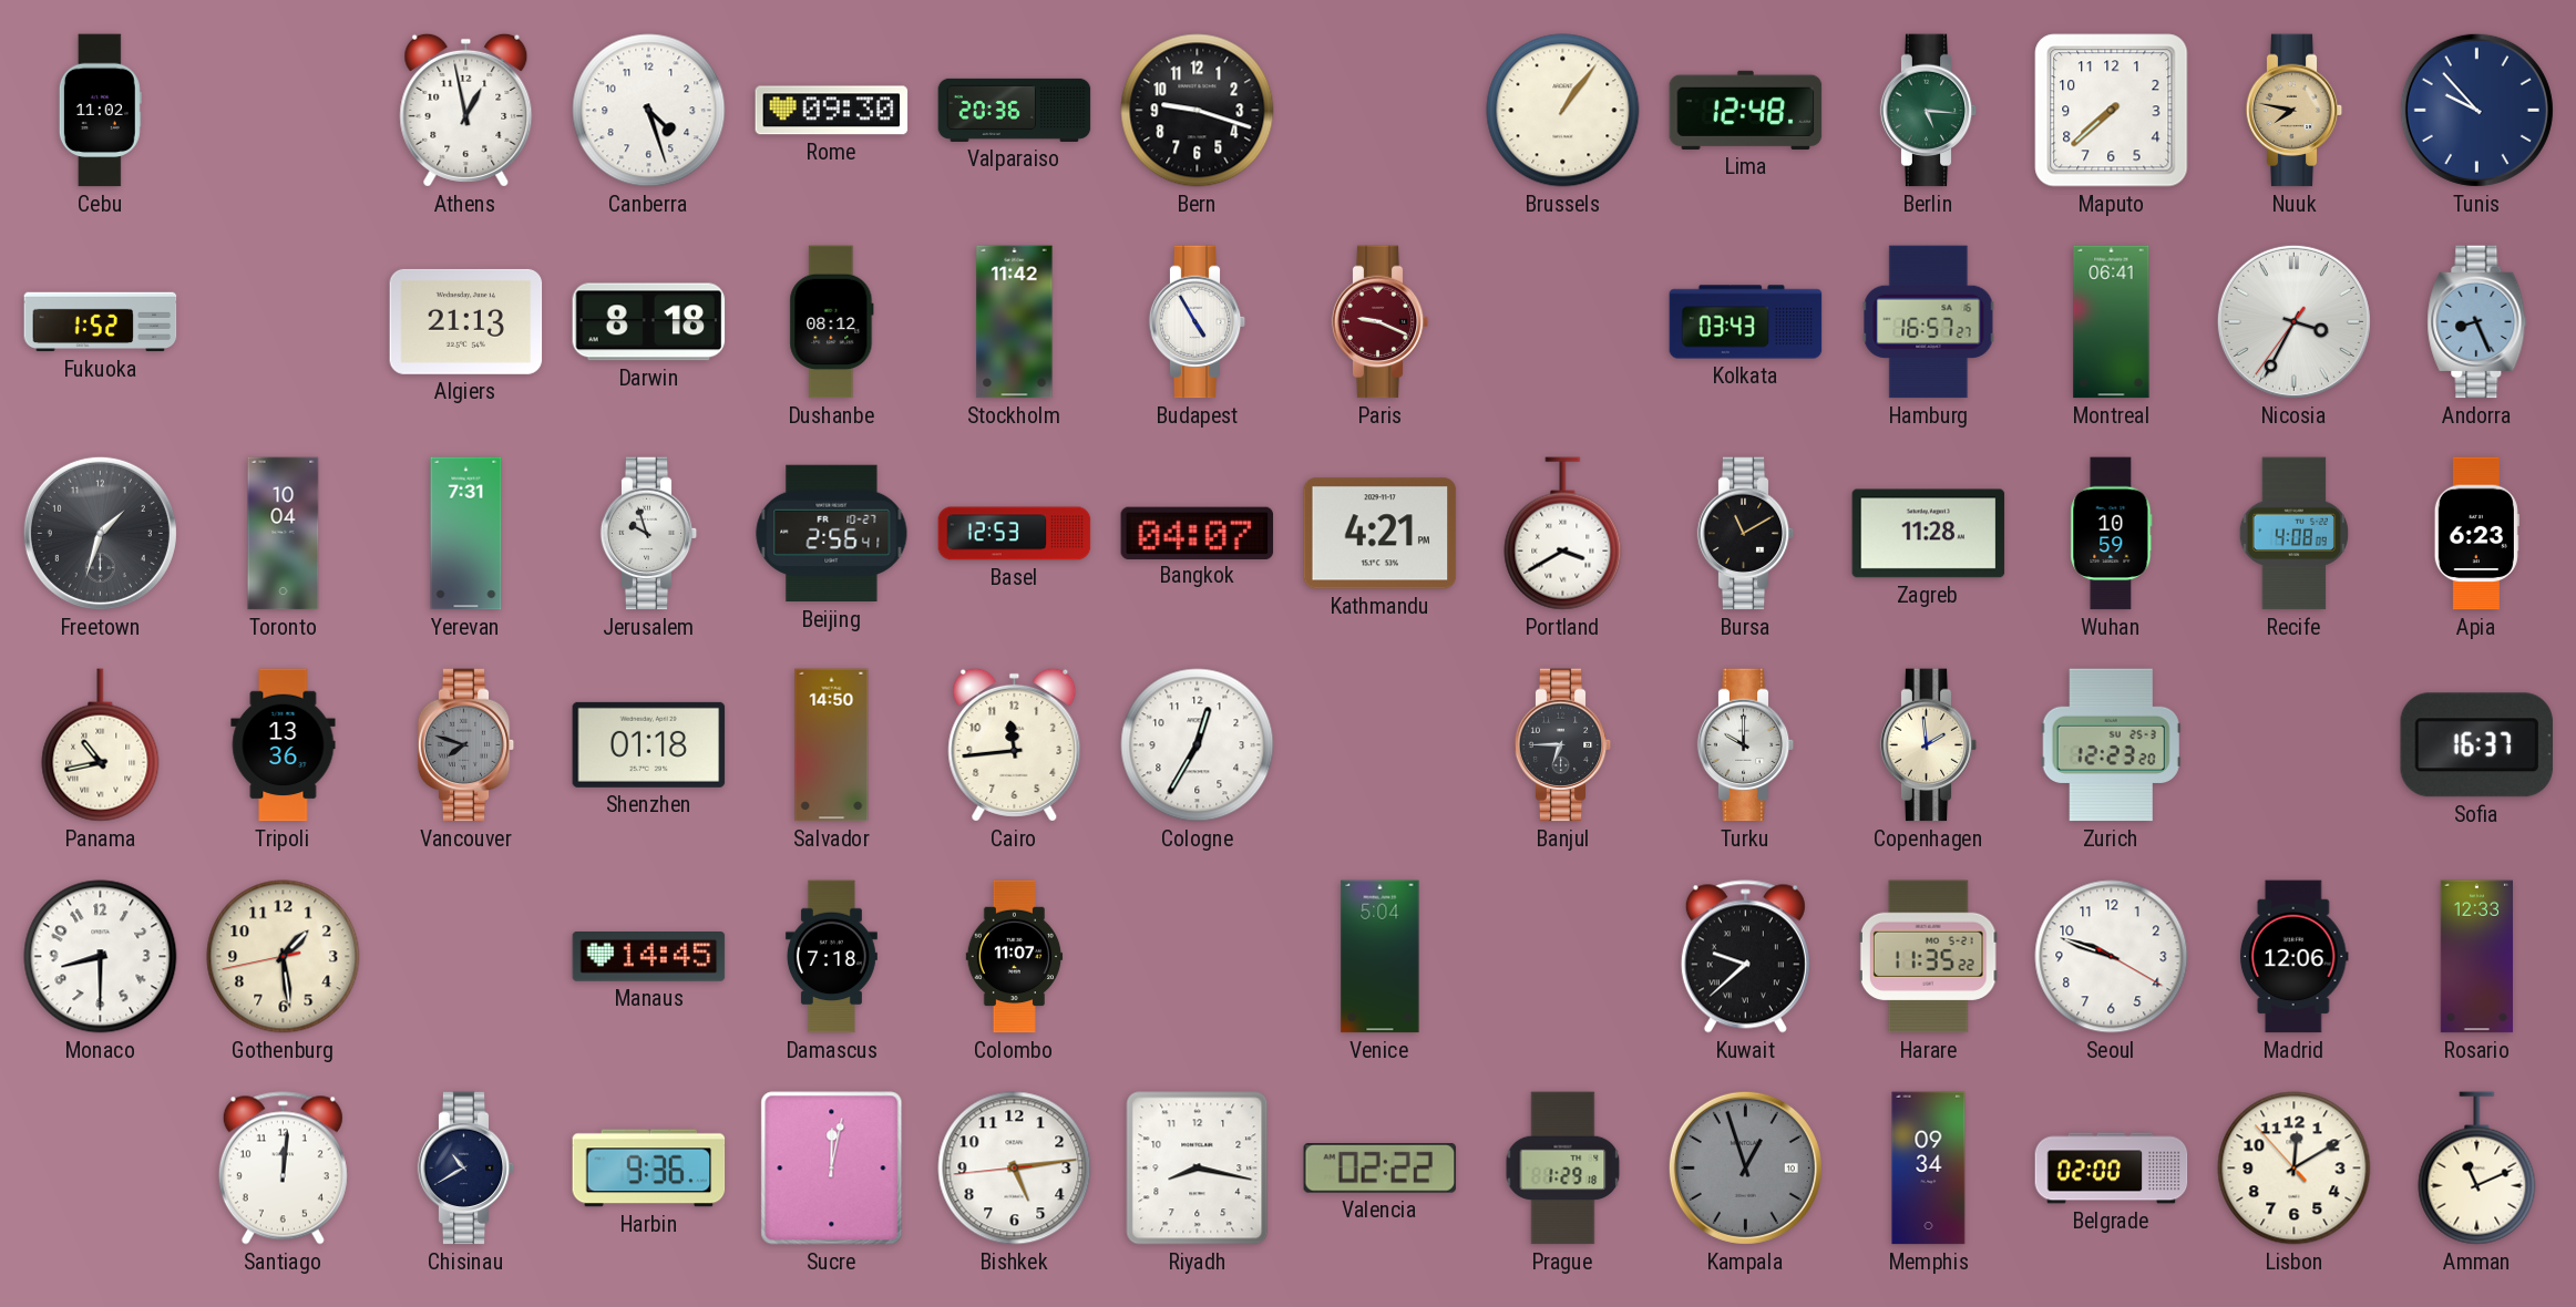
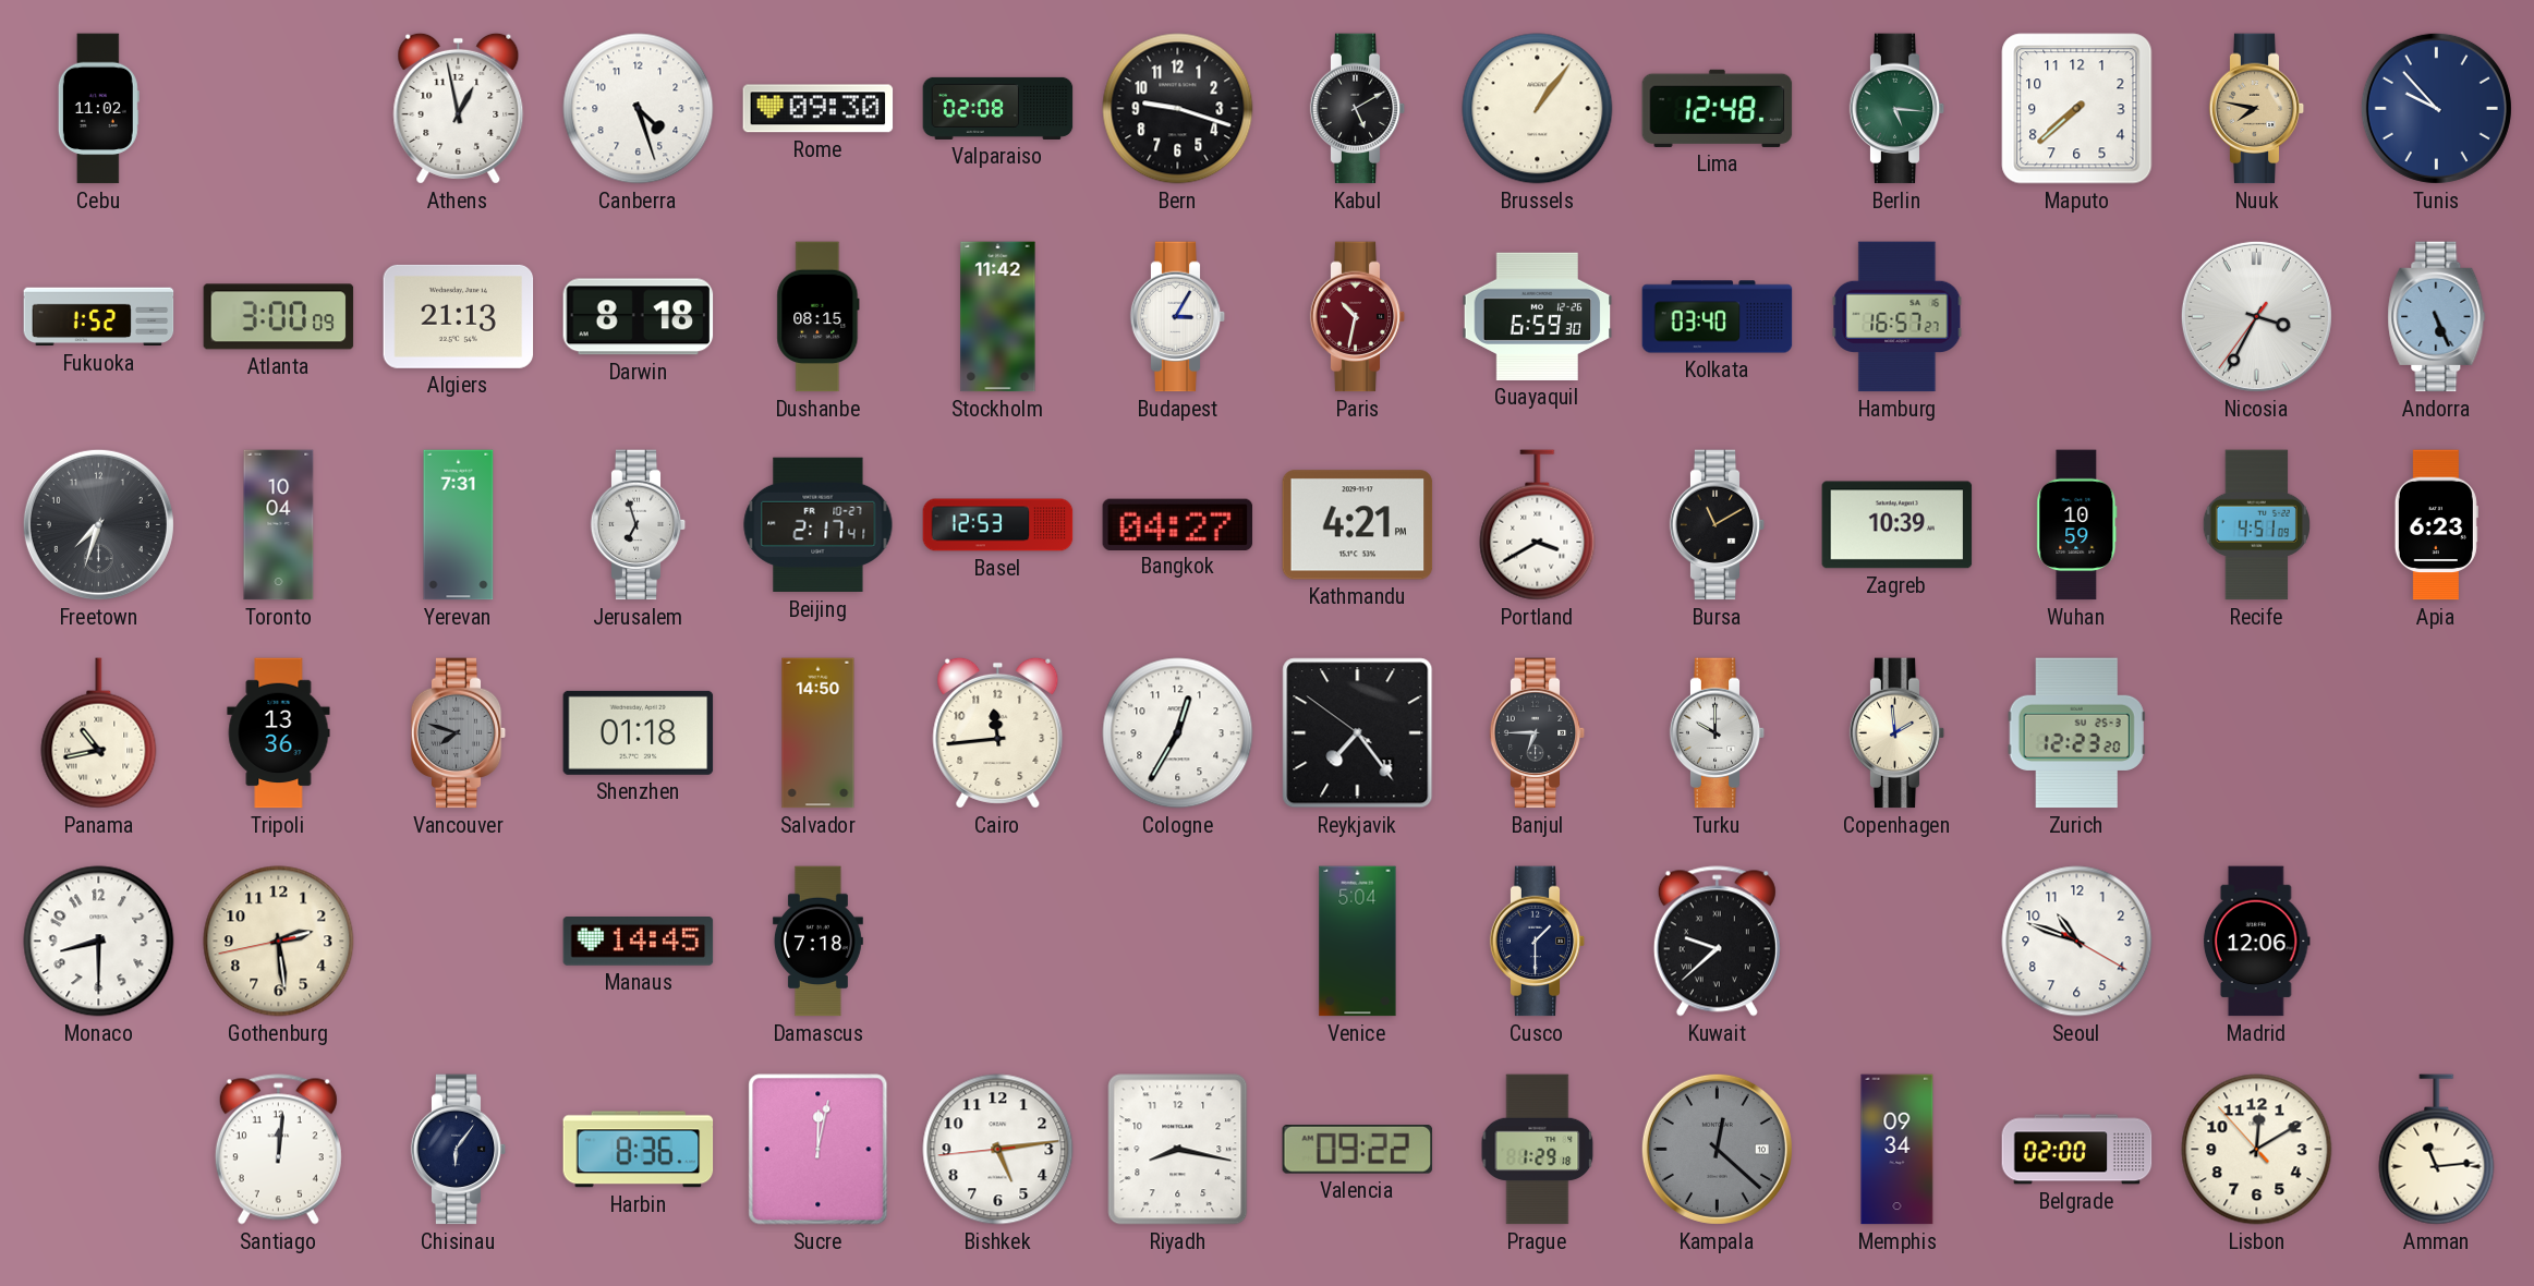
Valparaiso: 20:36 -> 02:08 (998, 108)
Kabul: none -> 5:10 (1358, 109)
Atlanta: none -> 3:00 (279, 317)
Dushanbe: 08:12 -> 08:15 (819, 317)
Budapest: 4:55 -> 3:05 (1178, 317)
Paris: 9:19 -> 10:32 (1358, 317)
Guayaquil: none -> 6:59 (1538, 316)
Kolkata: 03:43 -> 03:40 (1718, 317)
Montreal: 06:41 -> none (2112, 322)
Andorra: 8:26 -> 5:26 (2437, 317)
Freetown: 1:33 -> 7:33 (98, 524)
Jerusalem: 9:57 -> 6:57 (639, 525)
Beijing: 2:56 -> 2:17 (819, 525)
Bangkok: 04:07 -> 04:27 (1178, 524)
Zagreb: 11:28 -> 10:39 (1898, 525)
Recife: 4:08 -> 4:51 (2256, 525)
Reykjavik: none -> 7:23 (1358, 733)
Sofia: 16:37 -> none (2476, 745)
Gothenburg: 1:28 -> 2:28 (279, 942)
Colombo: 11:07 -> none (1015, 957)
Cusco: none -> 1:30 (1538, 942)
Harare: 11:35 -> none (1928, 957)
Seoul: 9:48 -> 10:48 (2077, 942)
Rosario: 12:33 -> none (2477, 957)
Chisinau: 10:40 -> 6:06 (459, 1150)
Harbin: 9:36 -> 8:36 (639, 1150)
Valencia: 02:22 -> 09:22 (1358, 1150)
Kampala: 12:57 -> 12:22 (1717, 1149)
Amman: 11:11 -> 11:14 (2437, 1150)
